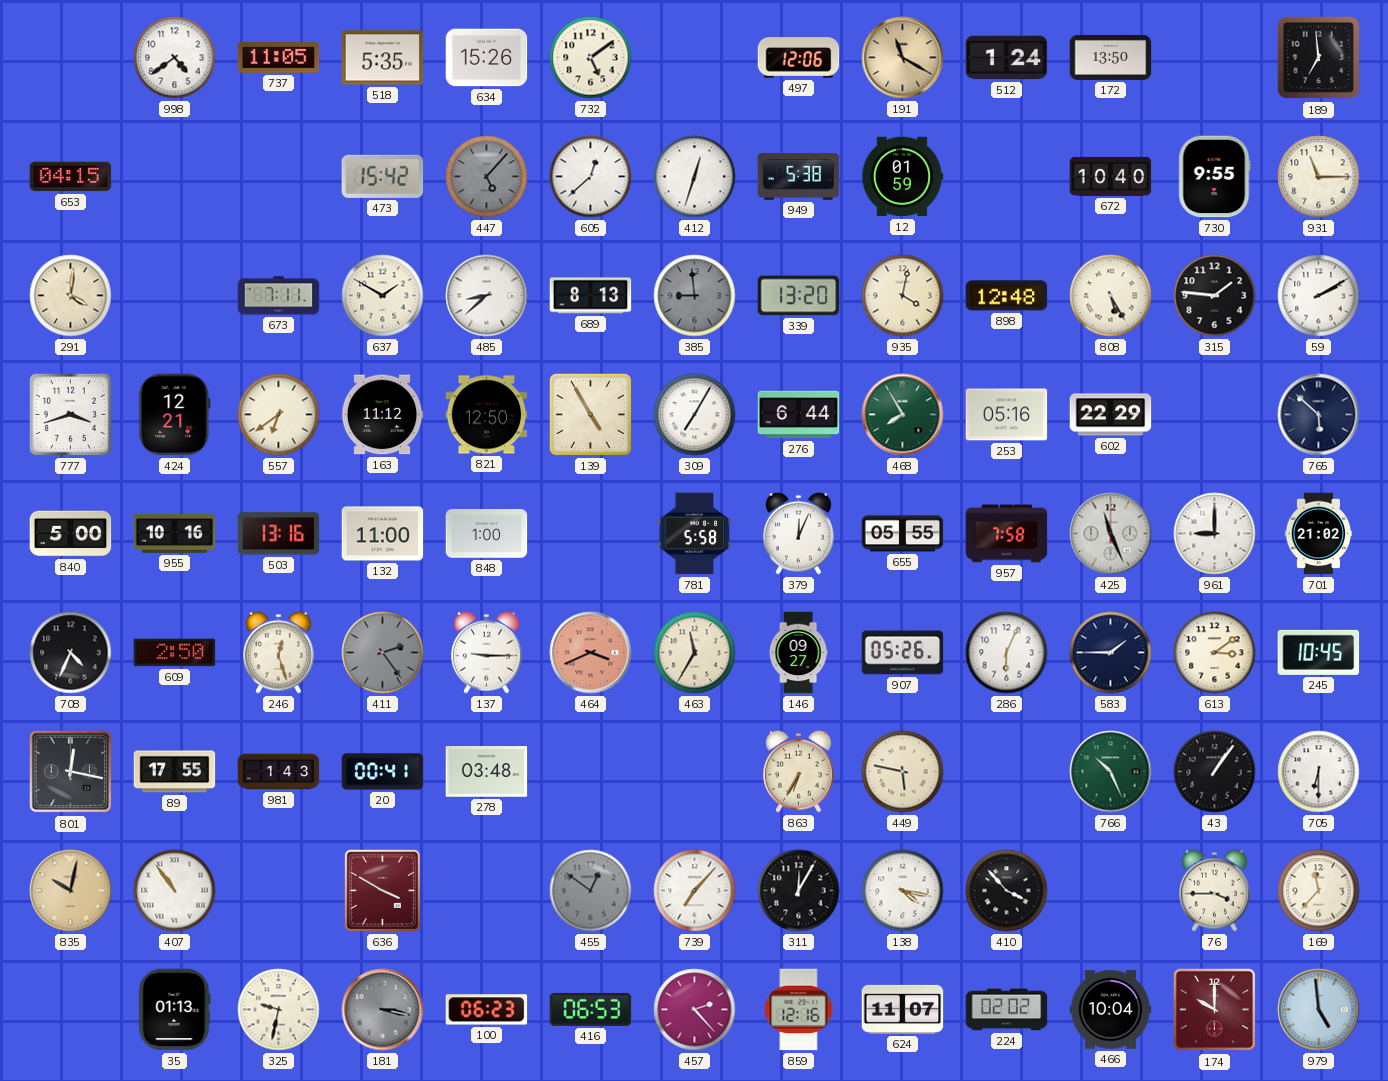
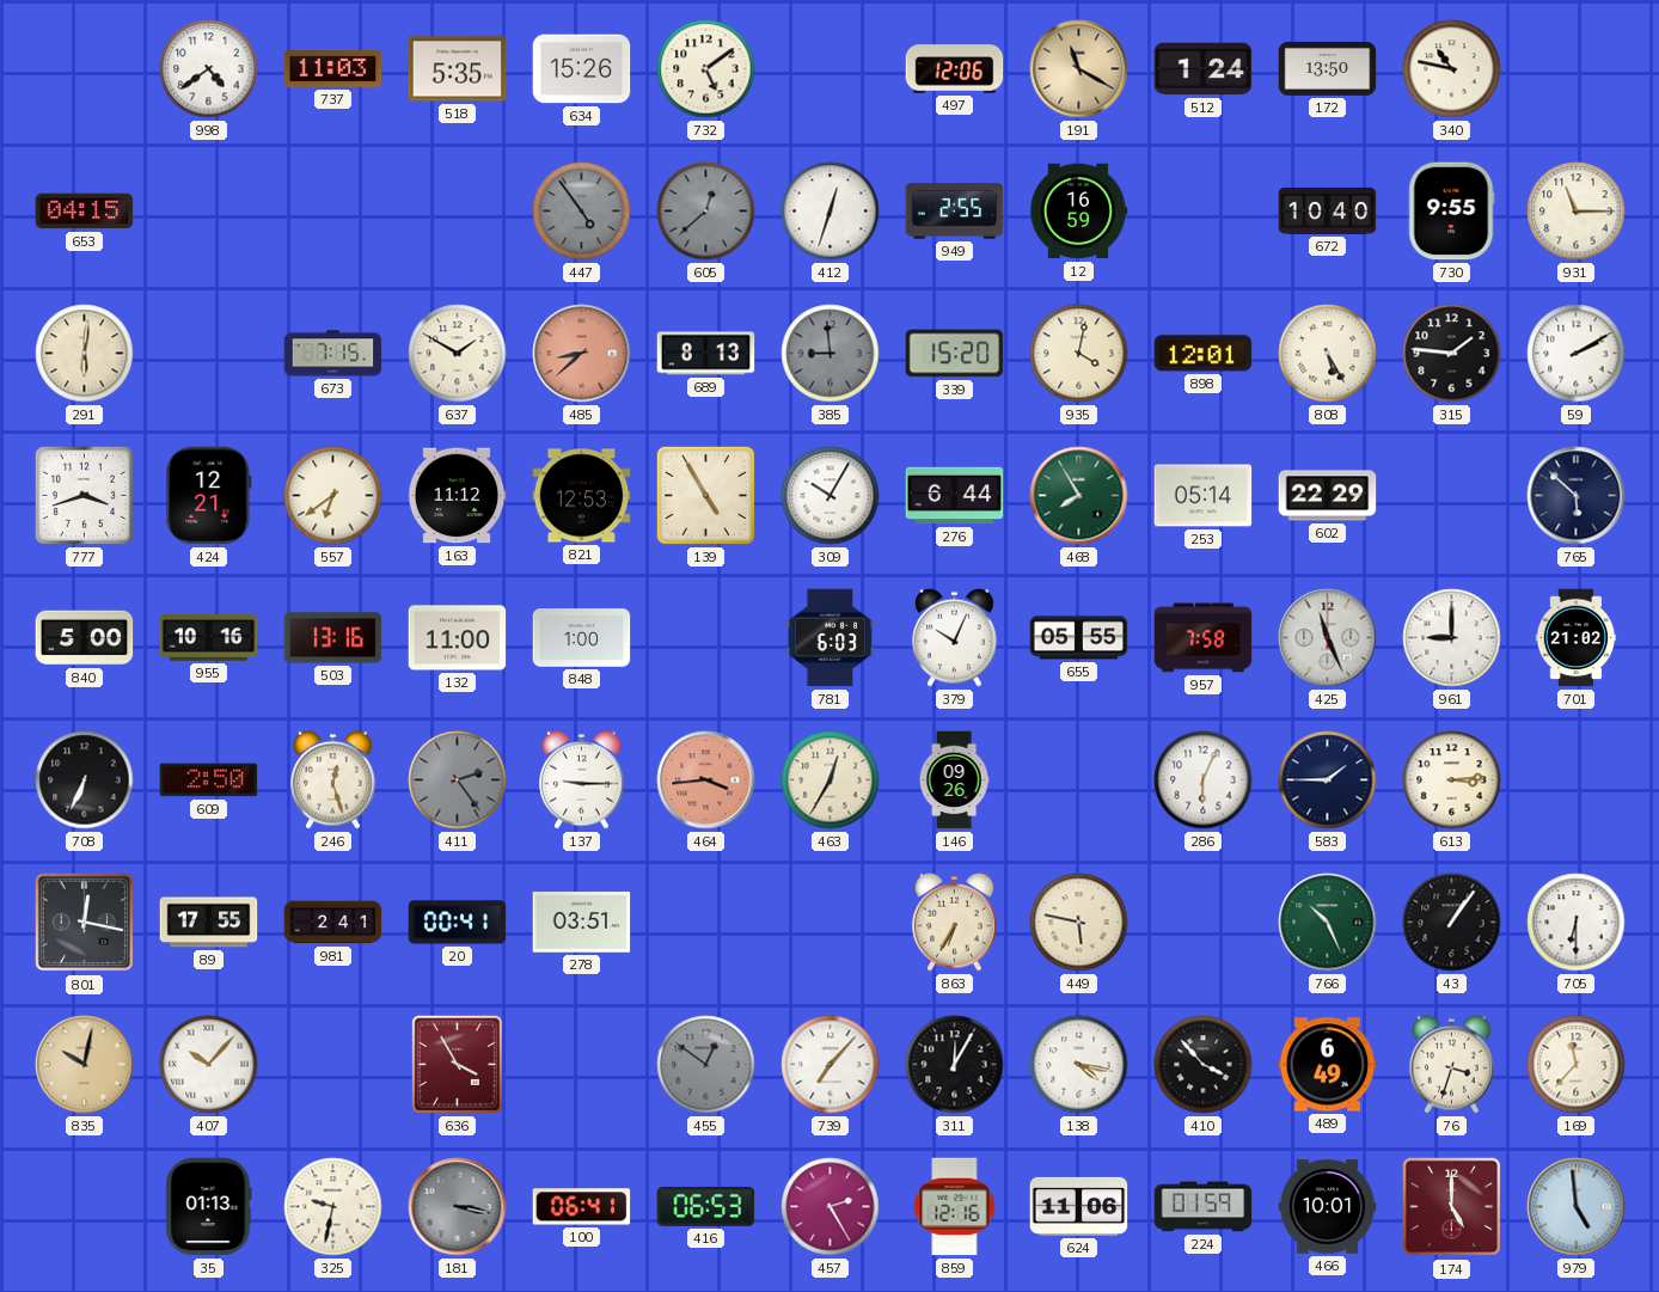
737: 11:05 -> 11:03 (333, 69)
340: none -> 10:47 (1452, 69)
189: 6:59 -> none (1319, 58)
473: 15:42 -> none (383, 176)
447: 5:07 -> 4:54 (582, 212)
605 dial: white -> grey (706, 212)
949: 5:38 -> 2:55 (955, 212)
12: 01:59 -> 16:59 (1078, 212)
291: 4:01 -> 6:01 (85, 354)
673: 7:11 -> 7:15 (333, 354)
485 dial: white -> salmon (582, 354)
339: 13:20 -> 15:20 (955, 354)
898: 12:48 -> 12:01 (1204, 354)
821: 12:50 -> 12:53 (582, 496)
309: 7:05 -> 10:05 (831, 496)
253: 05:16 -> 05:14 (1204, 496)
781: 5:58 -> 6:03 (831, 638)
379: 12:04 -> 10:04 (955, 637)
708: 4:34 -> 6:34 (85, 780)
464: 3:41 -> 3:44 (706, 780)
463: 11:35 -> 12:35 (831, 780)
146: 09:27 -> 09:26 (954, 780)
907: 05:26 -> none (903, 653)
613: 3:09 -> 3:14 (1452, 780)
245: 10:45 -> none (1319, 652)
981: 1:43 -> 2:41 (333, 923)
278: 03:48 -> 03:51 (582, 923)
407: 10:54 -> 10:07 (209, 1065)
636: 3:50 -> 3:55 (457, 1064)
489: none -> 6:49 (1328, 1065)
76: 3:45 -> 3:33 (1452, 1064)
100: 06:23 -> 06:41 (582, 1207)
457: 2:23 -> 2:25 (831, 1207)
624: 11:07 -> 11:06 (1079, 1206)
224: 02:02 -> 01:59 (1204, 1207)
466: 10:04 -> 10:01 (1328, 1207)
174: 10:00 -> 5:00 (1452, 1207)
